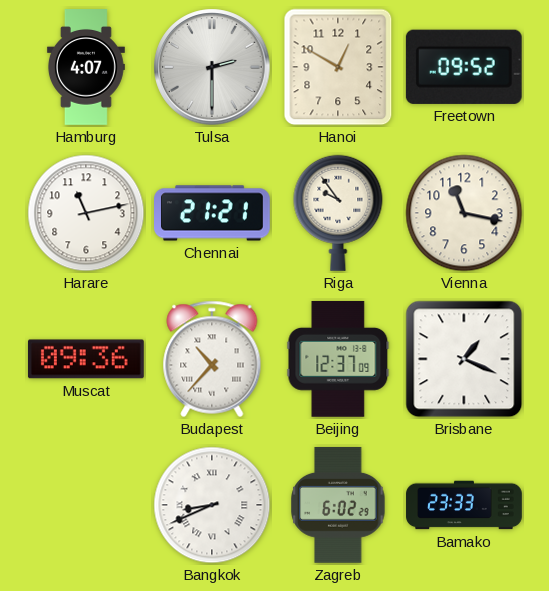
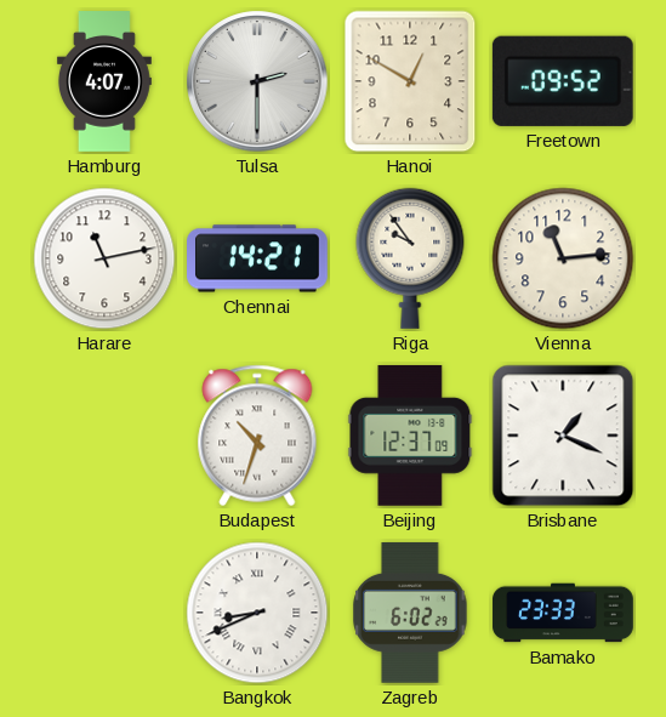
Chennai: 21:21 -> 14:21 (258, 258)
Vienna: 11:17 -> 11:14 (563, 258)
Muscat: 09:36 -> none (86, 359)
Budapest: 10:37 -> 10:33 (257, 436)
